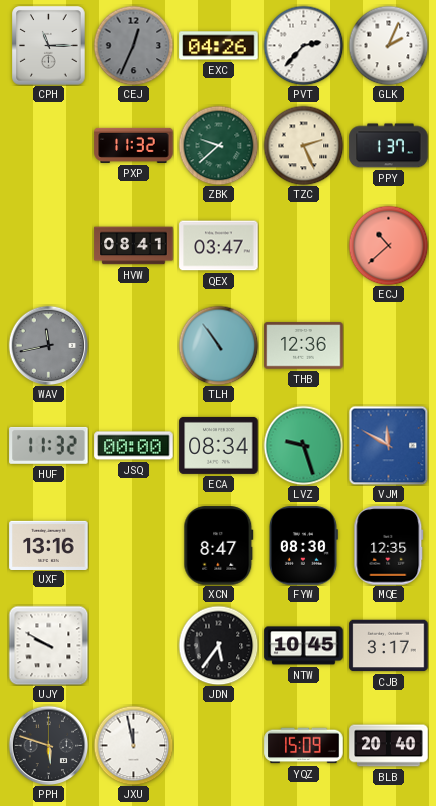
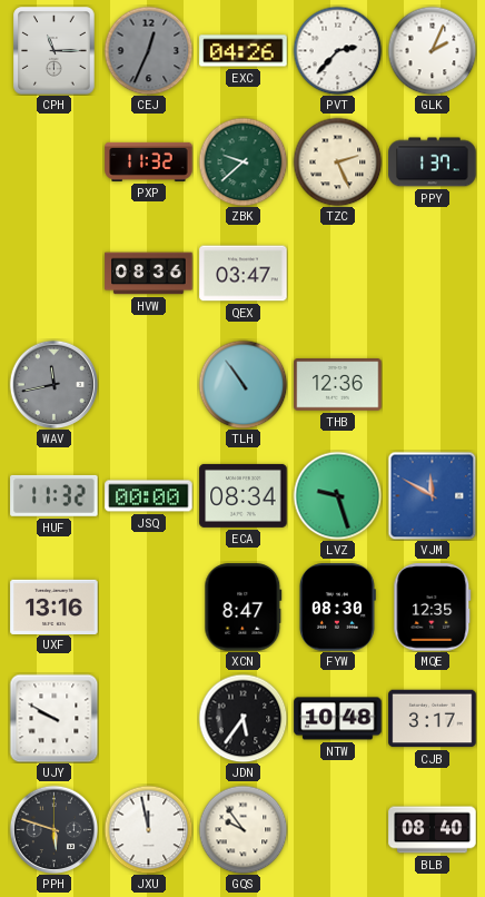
HVW: 08:41 -> 08:36 (149, 274)
ECJ: 10:38 -> none (388, 245)
NTW: 10:45 -> 10:48 (338, 719)
GQS: none -> 9:54 (242, 829)
YQZ: 15:09 -> none (304, 746)
BLB: 20:40 -> 08:40 (433, 830)
